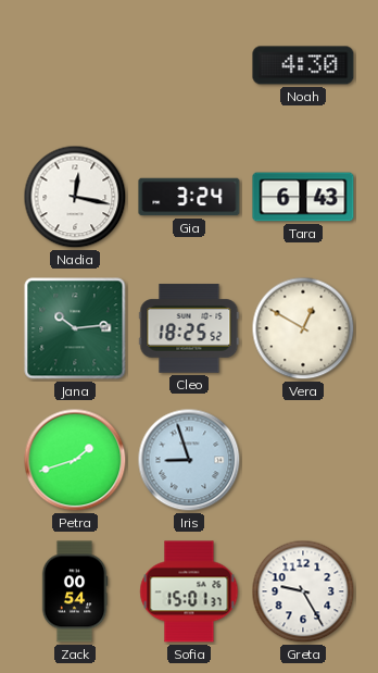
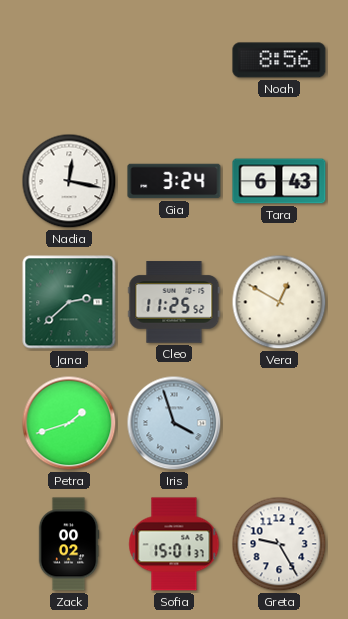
Noah: 4:30 -> 8:56 (279, 60)
Jana: 10:14 -> 2:38 (69, 302)
Cleo: 18:25 -> 11:25 (174, 302)
Iris: 8:57 -> 3:57 (174, 423)
Zack: 00:54 -> 00:02 (69, 544)
